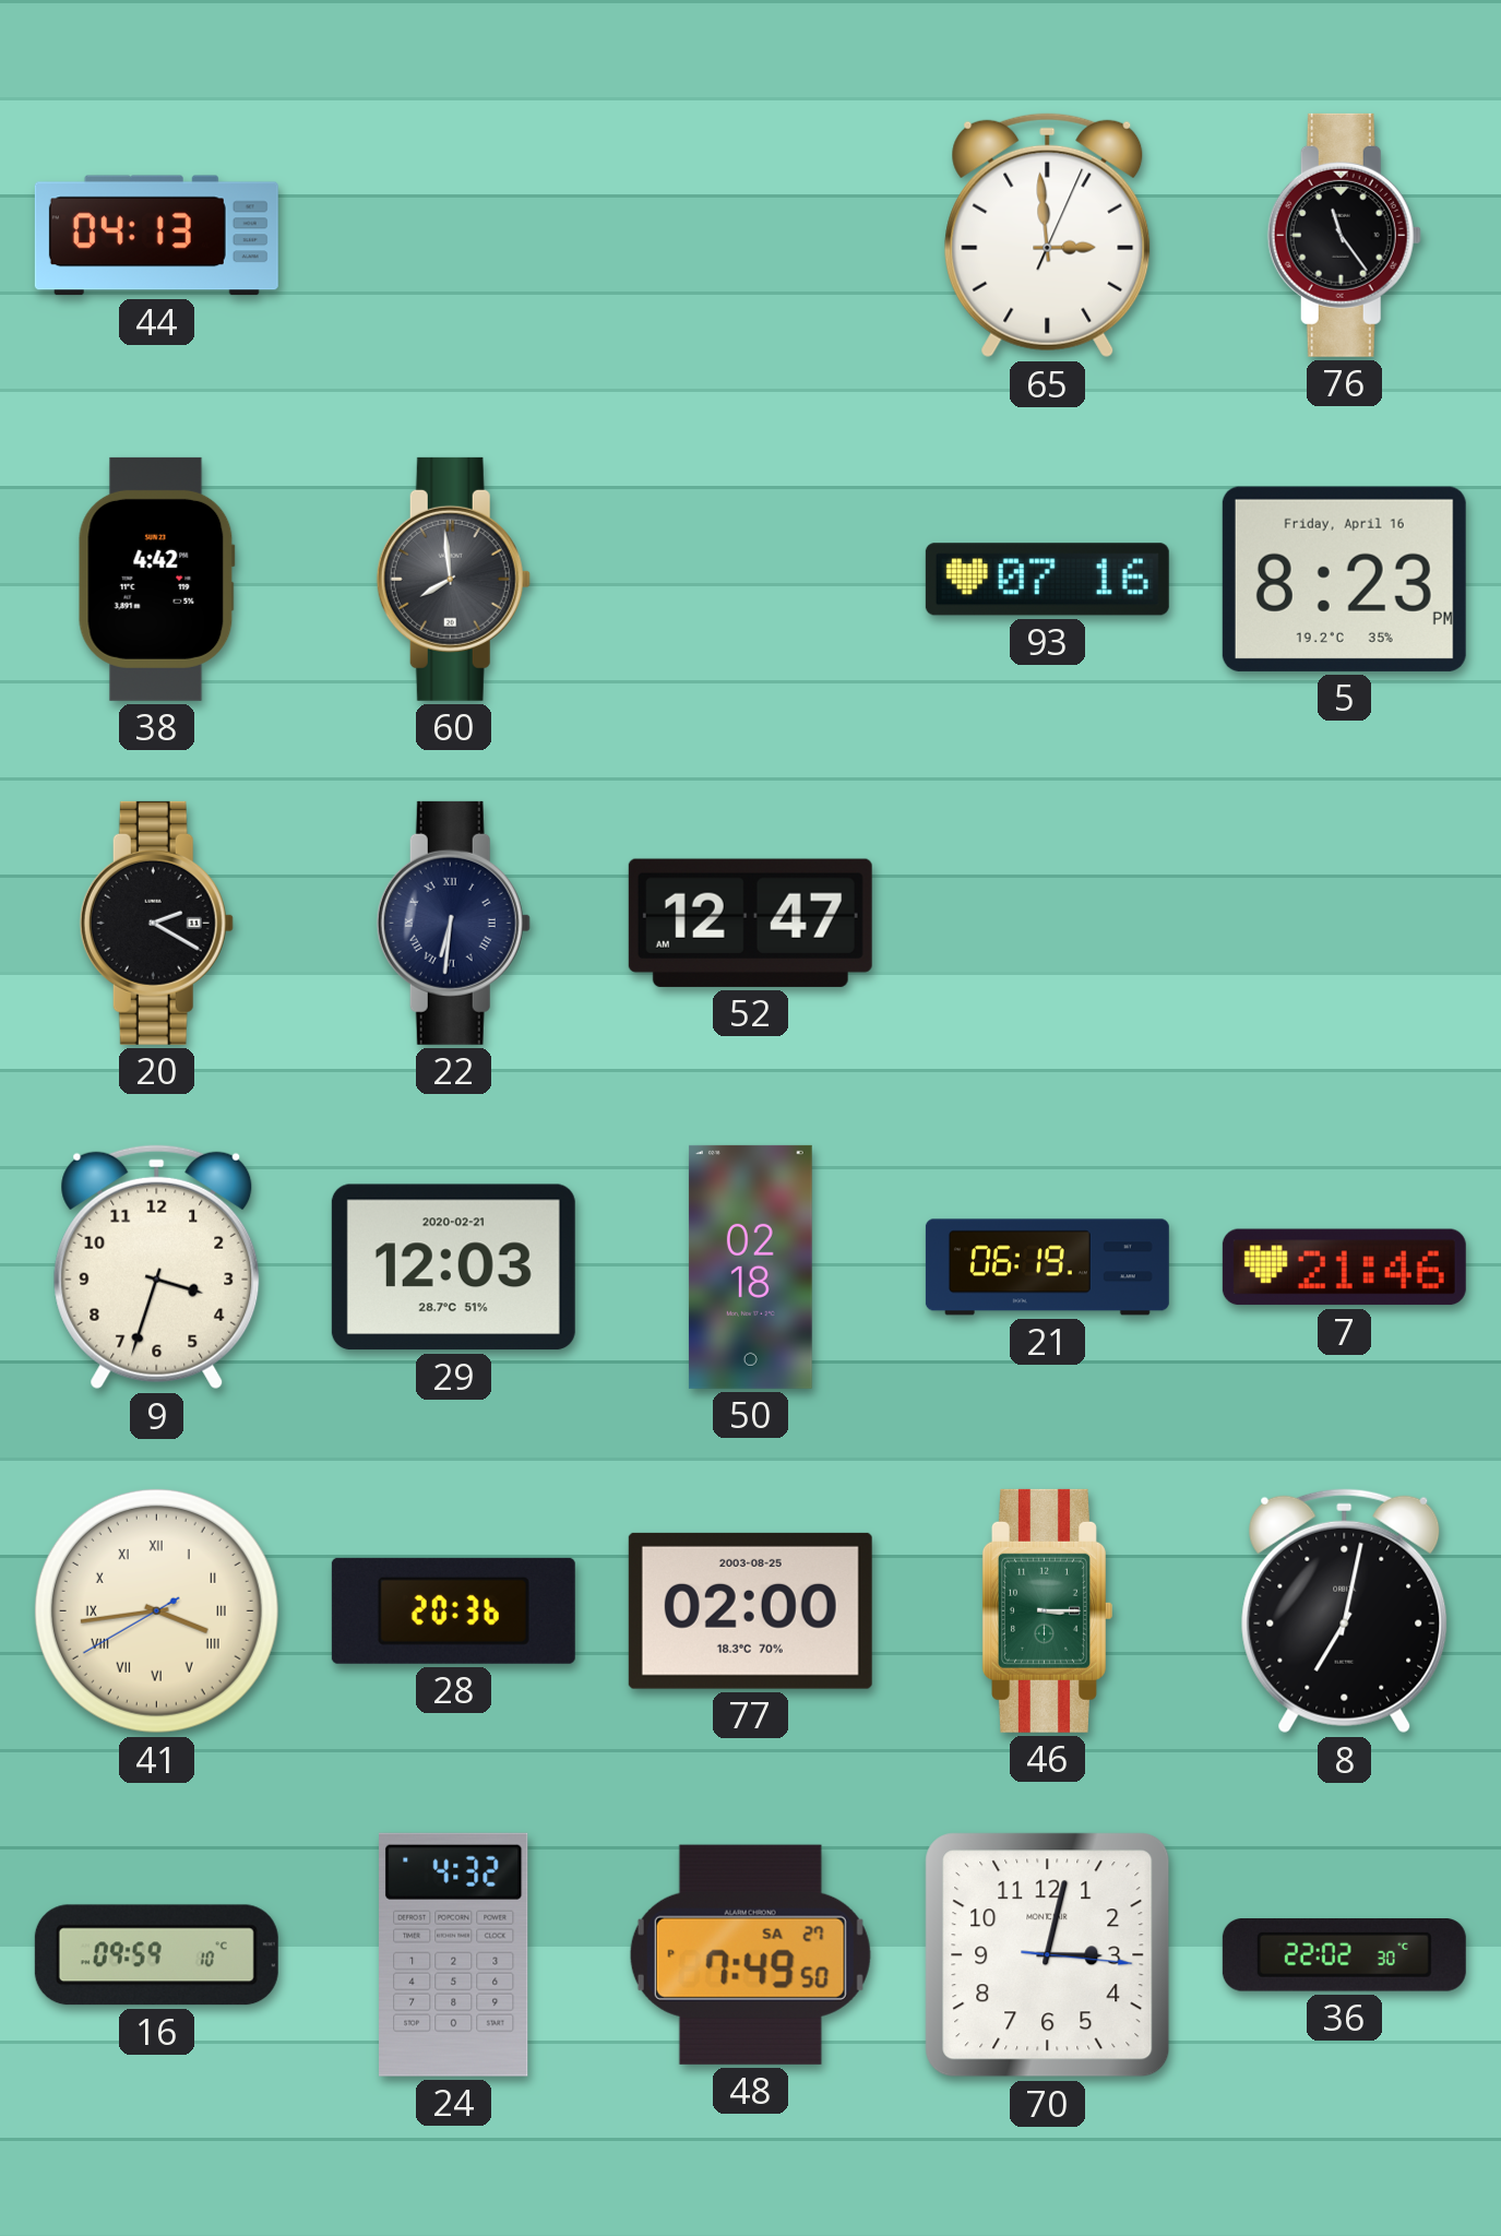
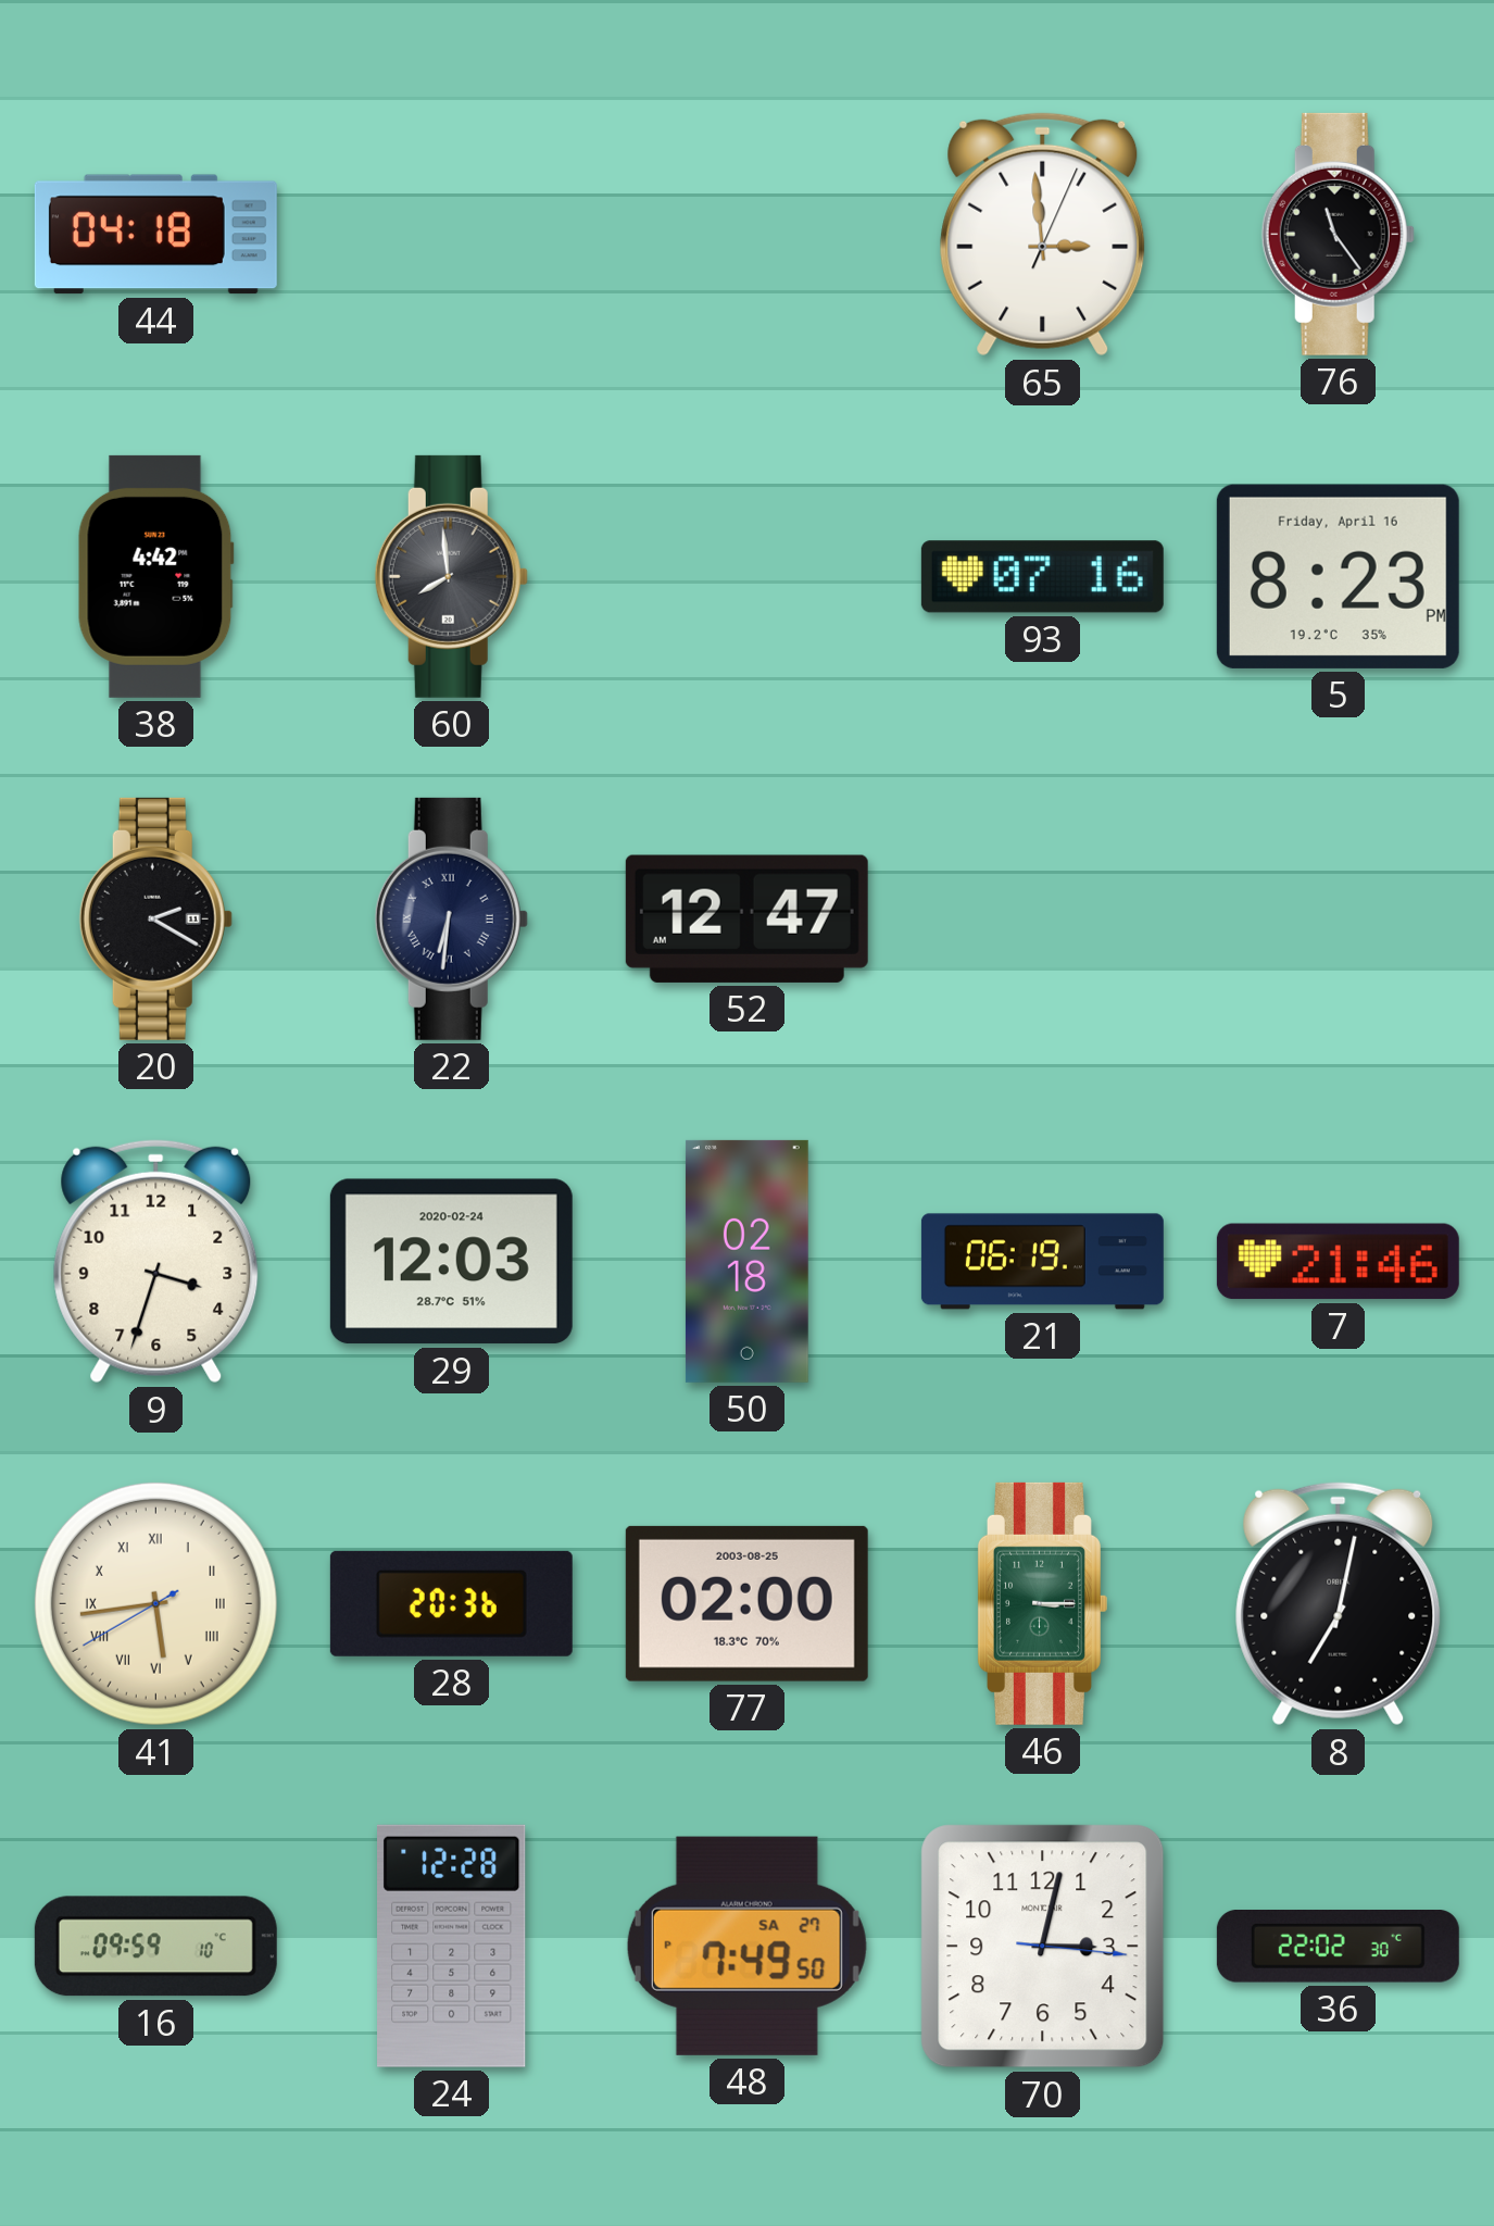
44: 04:13 -> 04:18 (155, 235)
29 date: 2020-02-21 -> 2020-02-24 (451, 1262)
41: 3:43 -> 5:43 (155, 1603)
24: 4:32 -> 12:28 (452, 1946)
